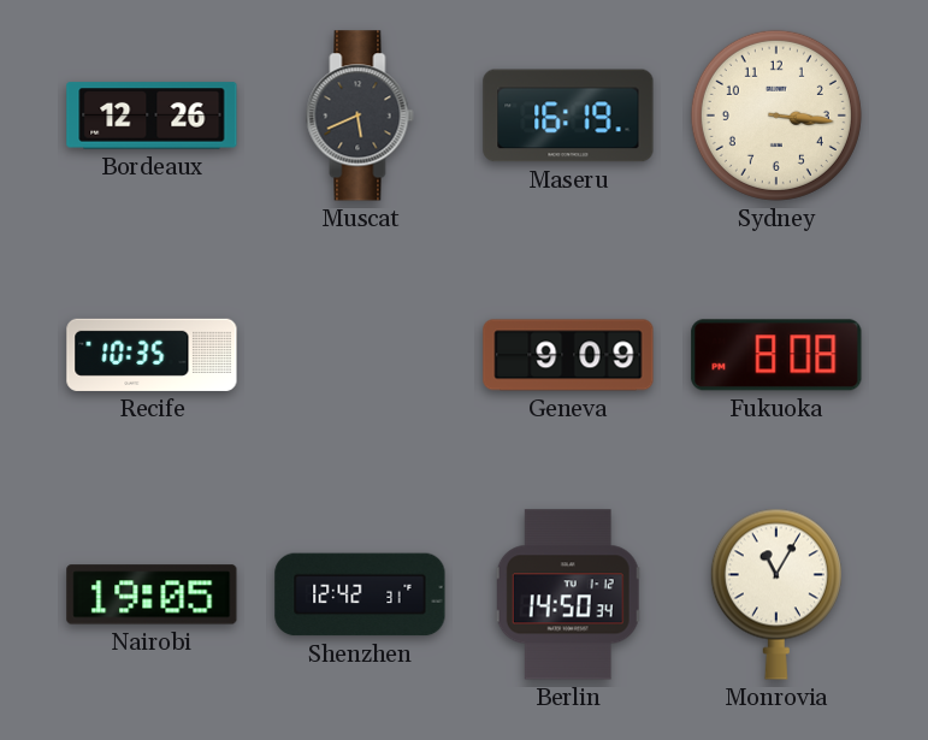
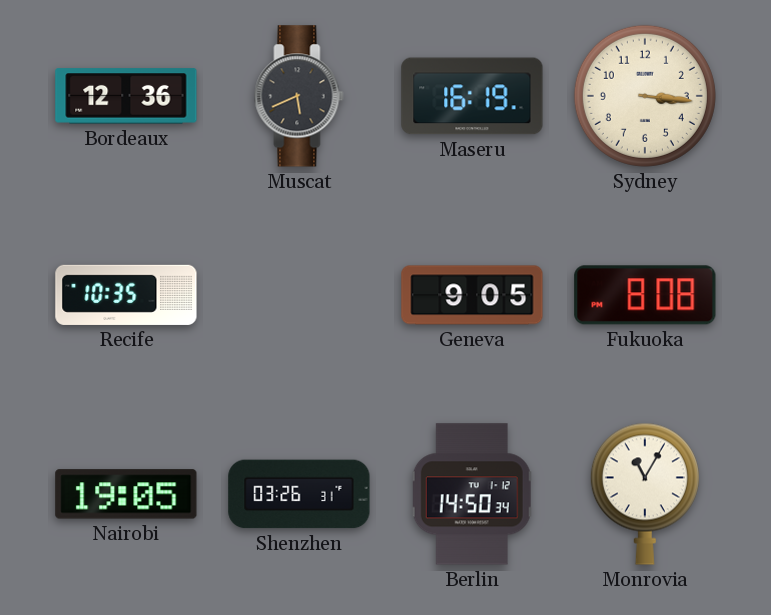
Bordeaux: 12:26 -> 12:36 (126, 96)
Geneva: 9:09 -> 9:05 (472, 295)
Shenzhen: 12:42 -> 03:26 (299, 494)
